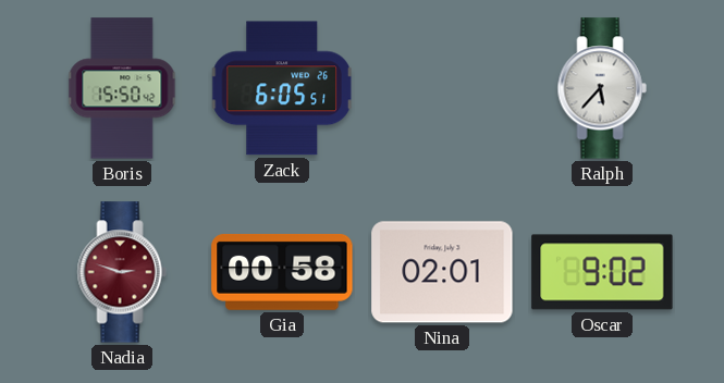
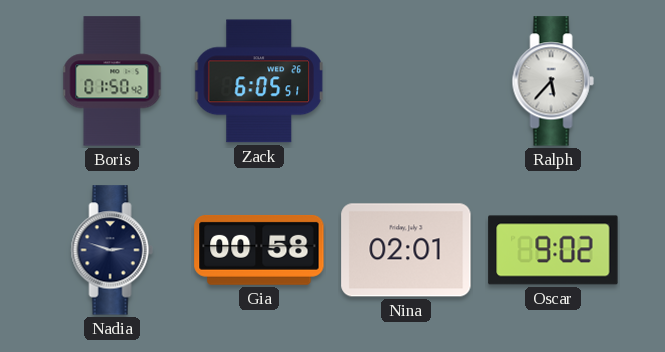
Boris: 15:50 -> 01:50 (112, 81)
Nadia dial: burgundy -> navy (112, 250)
